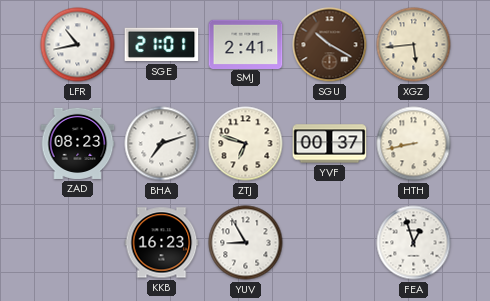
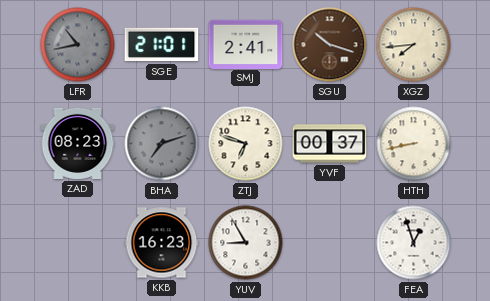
LFR dial: white -> grey (78, 45)
SGU: 10:20 -> 10:18 (330, 45)
XGZ: 5:44 -> 7:44 (414, 45)
BHA dial: white -> grey (162, 144)
